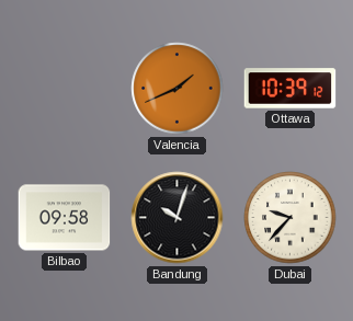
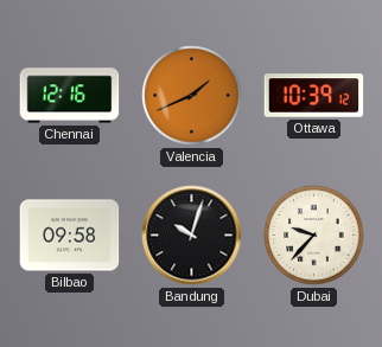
Chennai: none -> 12:16 (70, 96)
